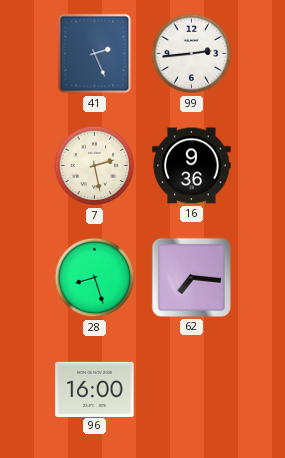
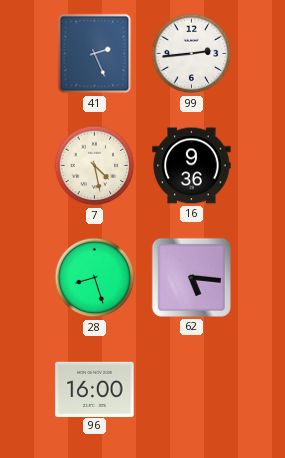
7: 2:28 -> 4:28 (95, 166)
62: 7:16 -> 5:16 (191, 277)
